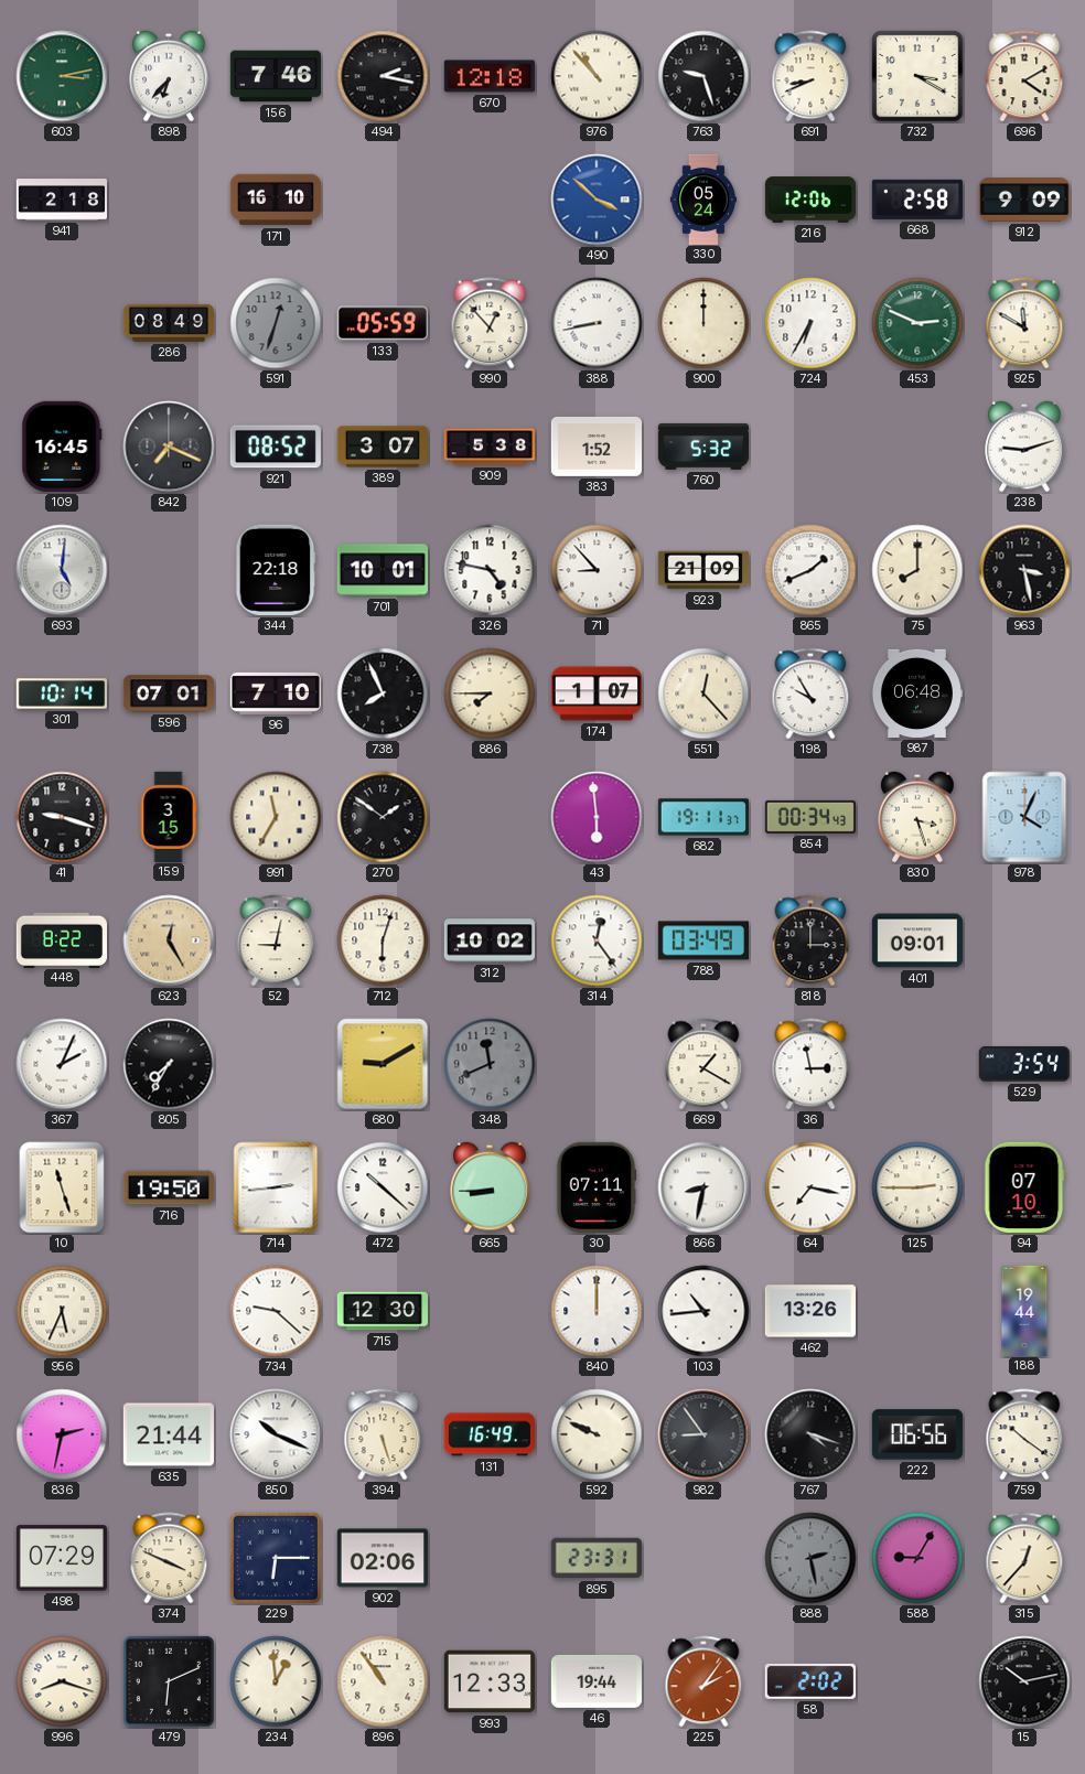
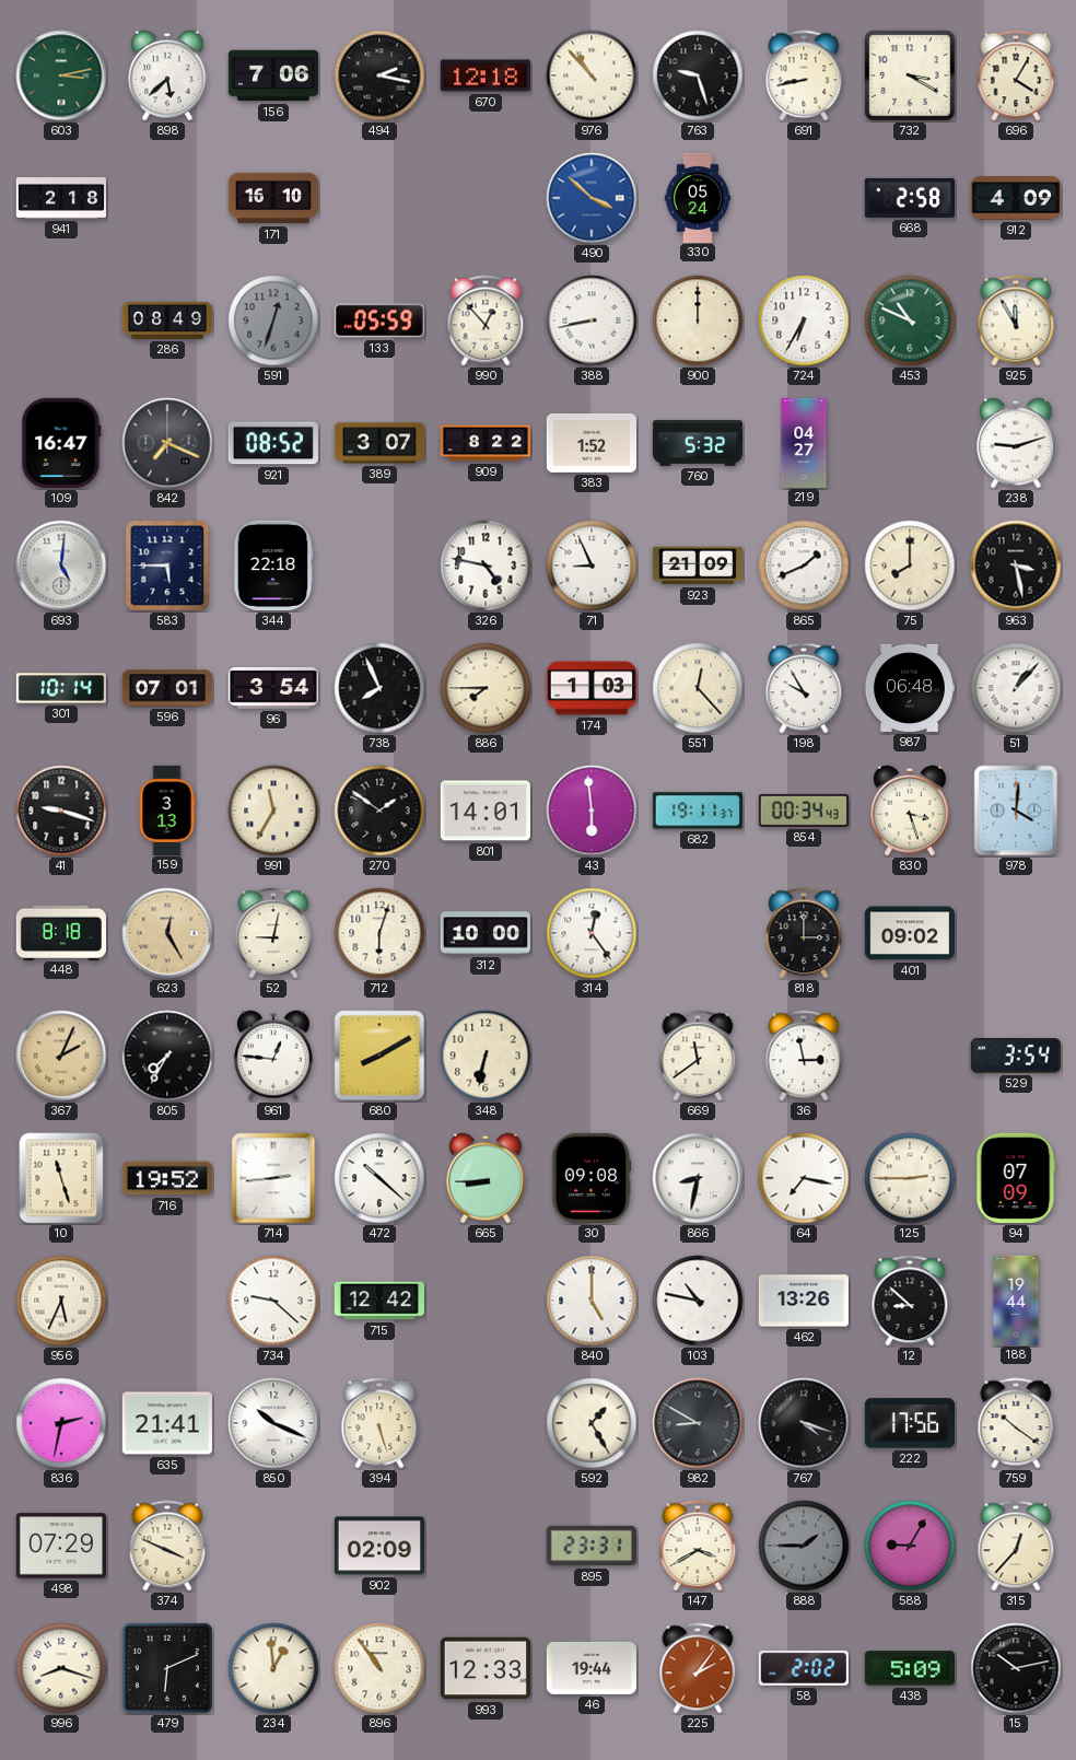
898: 6:37 -> 5:38 (167, 75)
156: 7:46 -> 7:06 (272, 75)
691: 8:41 -> 8:43 (804, 75)
696: 4:10 -> 4:05 (1016, 75)
216: 12:06 -> none (809, 200)
912: 9:09 -> 4:09 (1016, 199)
453: 2:49 -> 10:49 (910, 320)
925: 11:50 -> 11:55 (1016, 320)
109: 16:45 -> 16:47 (61, 443)
909: 5:38 -> 8:22 (484, 443)
219: none -> 04:27 (804, 442)
583: none -> 5:45 (167, 566)
701: 10:01 -> none (382, 570)
71: 8:53 -> 8:56 (592, 566)
96: 7:10 -> 3:54 (272, 688)
174: 1:07 -> 1:03 (590, 688)
51: none -> 1:07 (1016, 688)
159: 3:15 -> 3:13 (167, 809)
801: none -> 14:01 (486, 811)
978: 4:04 -> 4:01 (1016, 811)
448: 8:22 -> 8:18 (60, 932)
312: 10:02 -> 10:00 (484, 933)
788: 03:49 -> none (702, 940)
401: 09:01 -> 09:02 (909, 933)
367 dial: white -> champagne (61, 1056)
961: none -> 12:46 (273, 1056)
680: 9:10 -> 8:10 (379, 1056)
348: 11:41 -> 6:32 (486, 1056)
348 dial: grey -> cream (486, 1056)
669: 1:20 -> 11:39 (698, 1056)
716: 19:50 -> 19:52 (166, 1178)
30: 07:11 -> 09:08 (592, 1178)
94: 07:10 -> 07:09 (1016, 1178)
715: 12:30 -> 12:42 (378, 1301)
840: 12:00 -> 5:00 (592, 1301)
103: 10:44 -> 10:47 (698, 1301)
12: none -> 8:52 (910, 1301)
635: 21:44 -> 21:41 (167, 1423)
131: 16:49 -> none (490, 1434)
592: 9:49 -> 1:25 (592, 1423)
982: 8:54 -> 8:50 (698, 1423)
222: 06:56 -> 17:56 (910, 1423)
229: 6:15 -> none (276, 1558)
902: 02:06 -> 02:09 (379, 1546)
147: none -> 3:40 (698, 1546)
888: 2:28 -> 1:45 (804, 1546)
438: none -> 5:09 (910, 1668)
